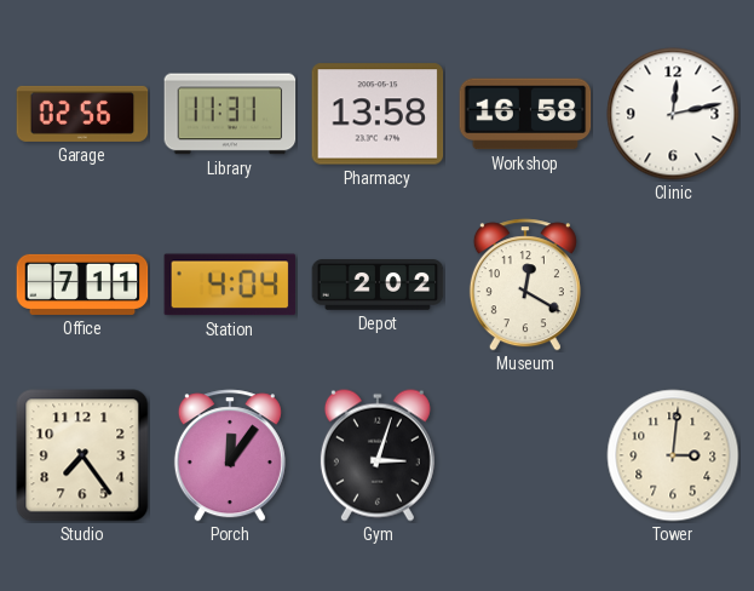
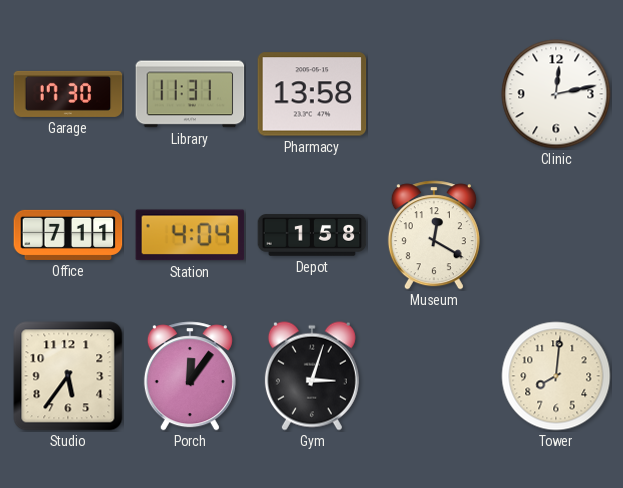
Garage: 02:56 -> 17:30 (68, 94)
Workshop: 16:58 -> none (525, 114)
Depot: 2:02 -> 1:58 (312, 235)
Studio: 7:24 -> 5:36 (68, 376)
Tower: 3:01 -> 8:01 (556, 376)
